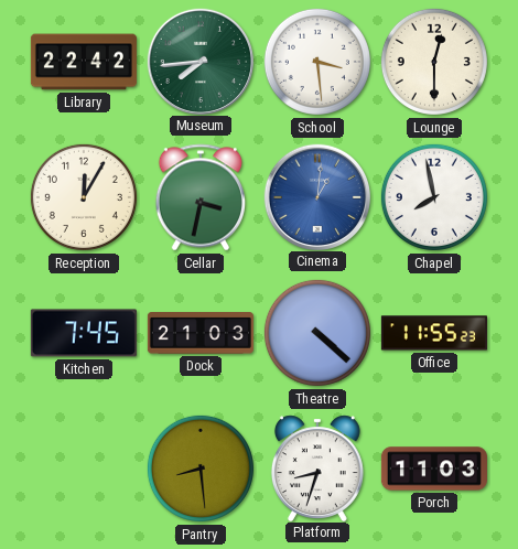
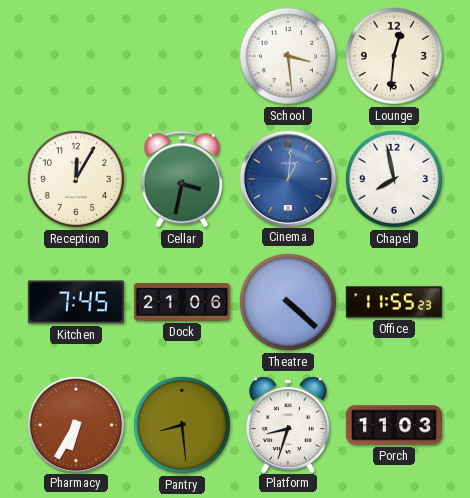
Library: 22:42 -> none (84, 62)
Museum: 7:44 -> none (199, 61)
Lounge: 12:30 -> 12:31 (394, 56)
Dock: 21:03 -> 21:06 (182, 303)
Pharmacy: none -> 6:35 (75, 424)
